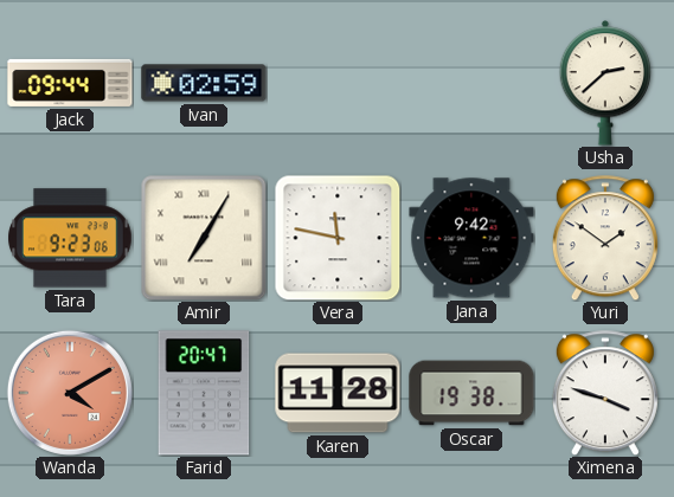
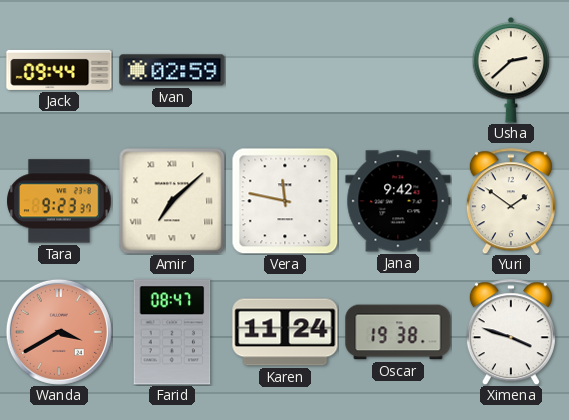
Tara: 9:23:06 -> 9:23:37 (59, 201)
Amir: 7:05 -> 7:08 (172, 201)
Wanda: 4:10 -> 3:40 (59, 332)
Farid: 20:47 -> 08:47 (172, 332)
Karen: 11:28 -> 11:24 (285, 332)
